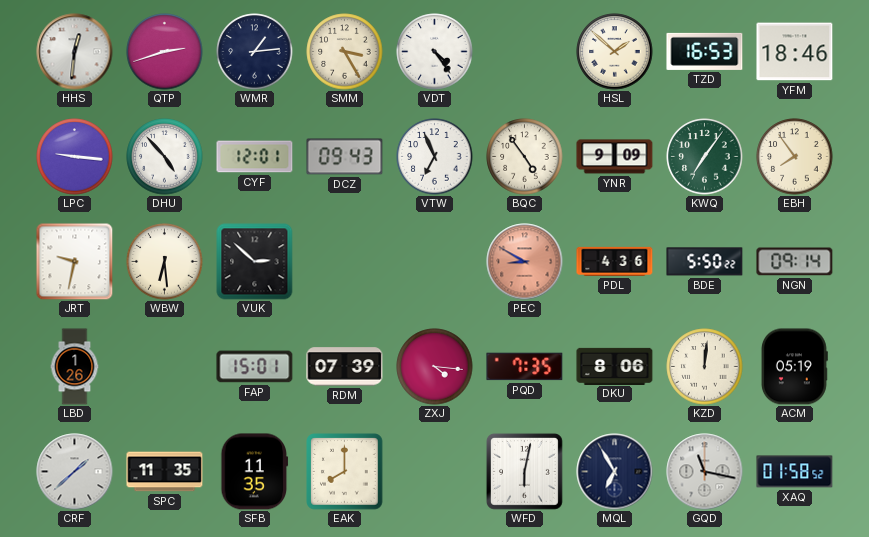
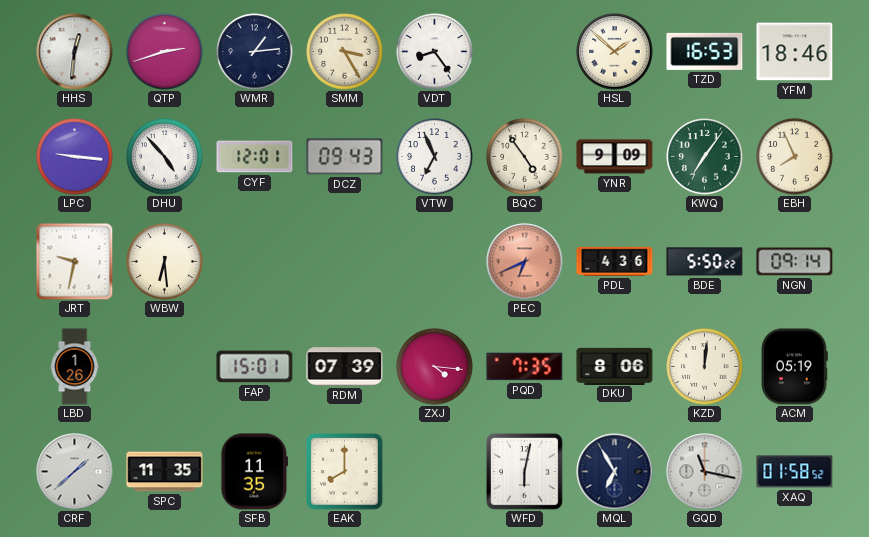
VDT: 4:24 -> 8:24 (435, 52)
EBH: 7:54 -> 7:56 (795, 157)
VUK: 2:52 -> none (255, 262)
PEC: 8:50 -> 6:41 (525, 262)
